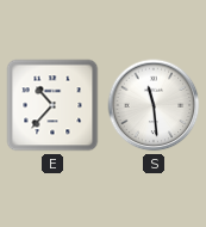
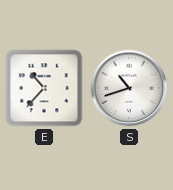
S: 11:29 -> 10:42 (129, 88)
